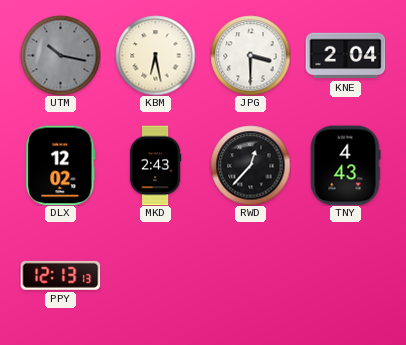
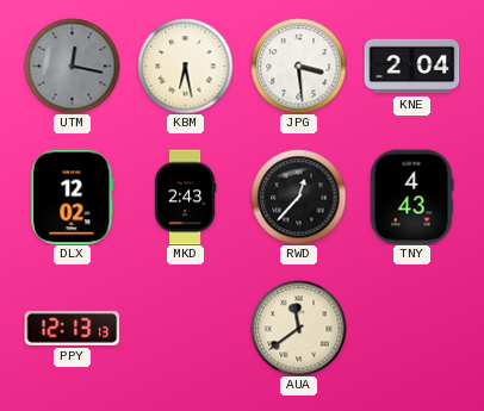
UTM: 10:17 -> 12:17 (72, 66)
JPG: 3:30 -> 3:29 (298, 66)
AUA: none -> 11:39 (298, 328)
